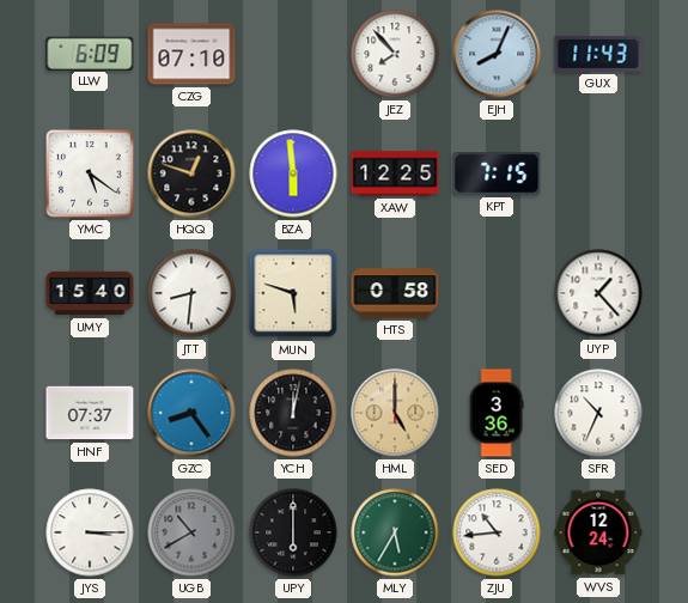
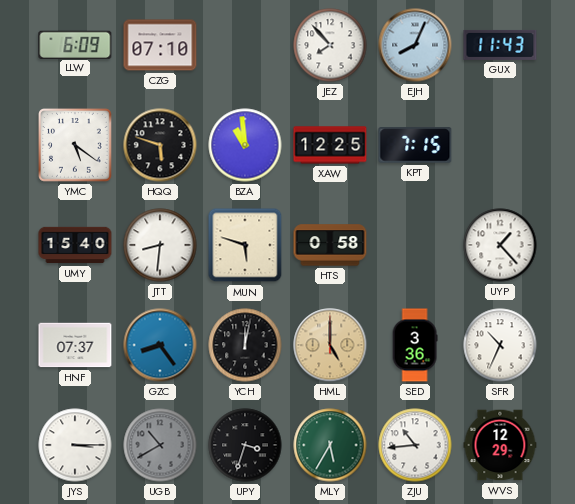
HQQ: 12:48 -> 5:48 (160, 145)
BZA: 5:59 -> 10:59 (245, 145)
UPY: 6:00 -> 3:33 (245, 445)
WVS: 12:24 -> 12:29 (500, 445)
